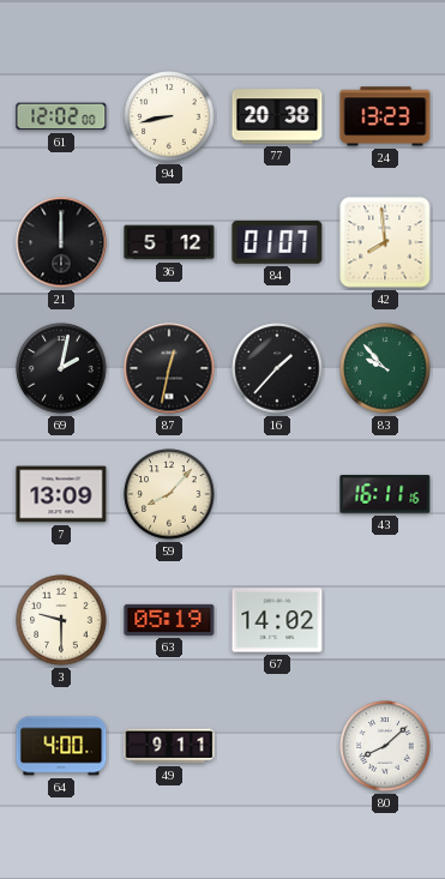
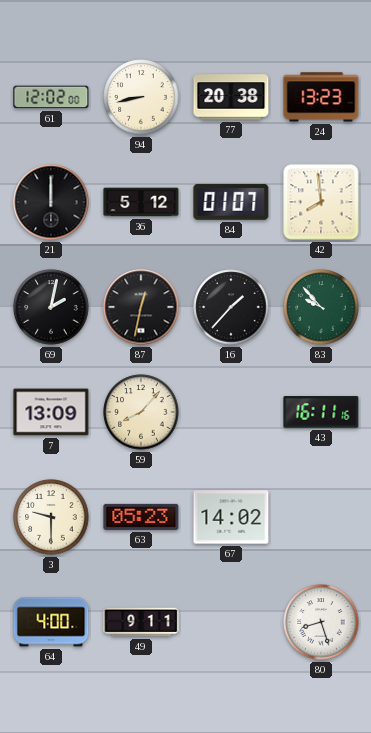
63: 05:19 -> 05:23 (141, 517)
80: 8:08 -> 8:27 (321, 622)
